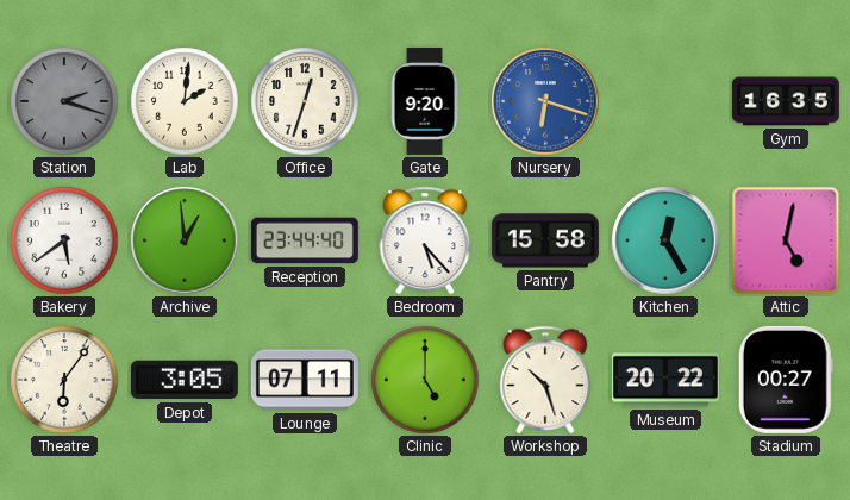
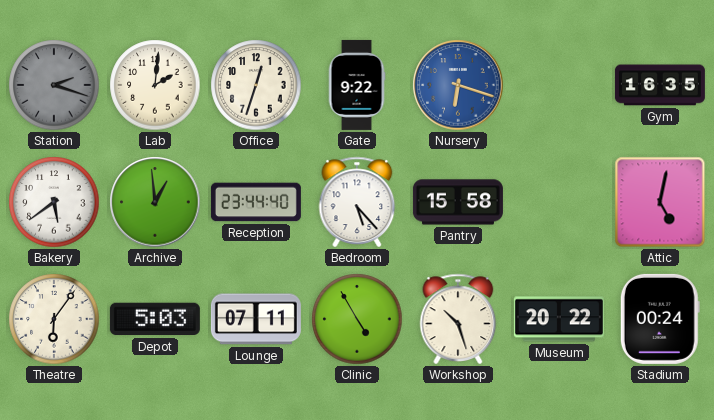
Gate: 9:20 -> 9:22 (357, 85)
Kitchen: 12:25 -> none (665, 240)
Depot: 3:05 -> 5:03 (155, 319)
Clinic: 5:00 -> 4:55 (357, 319)
Stadium: 00:27 -> 00:24 (660, 319)
